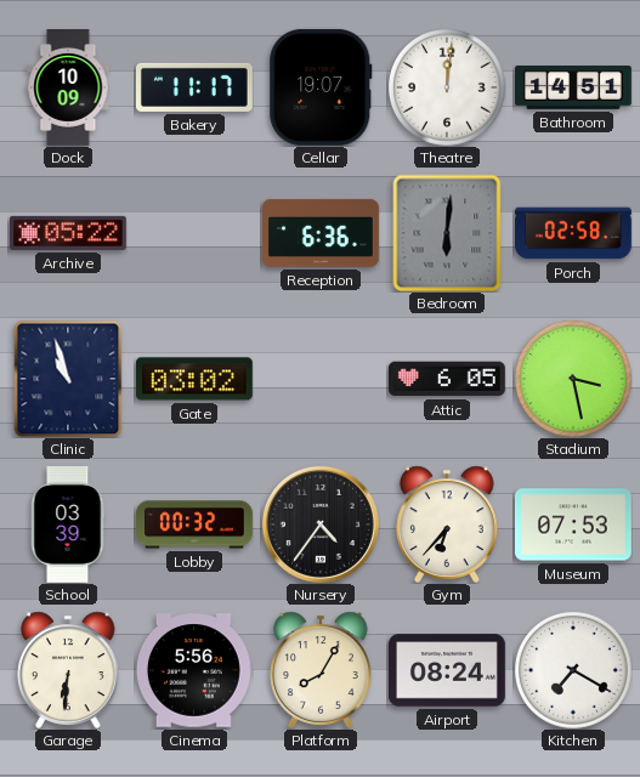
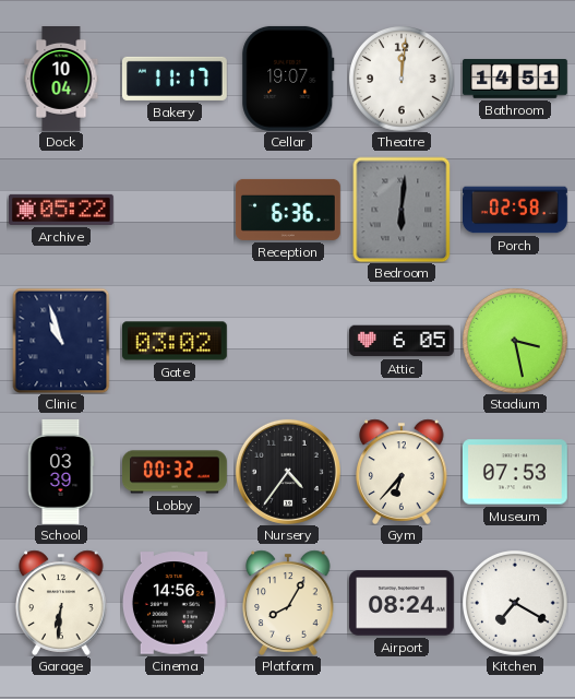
Dock: 10:09 -> 10:04 (61, 80)
Cinema: 5:56 -> 14:56 (175, 603)
